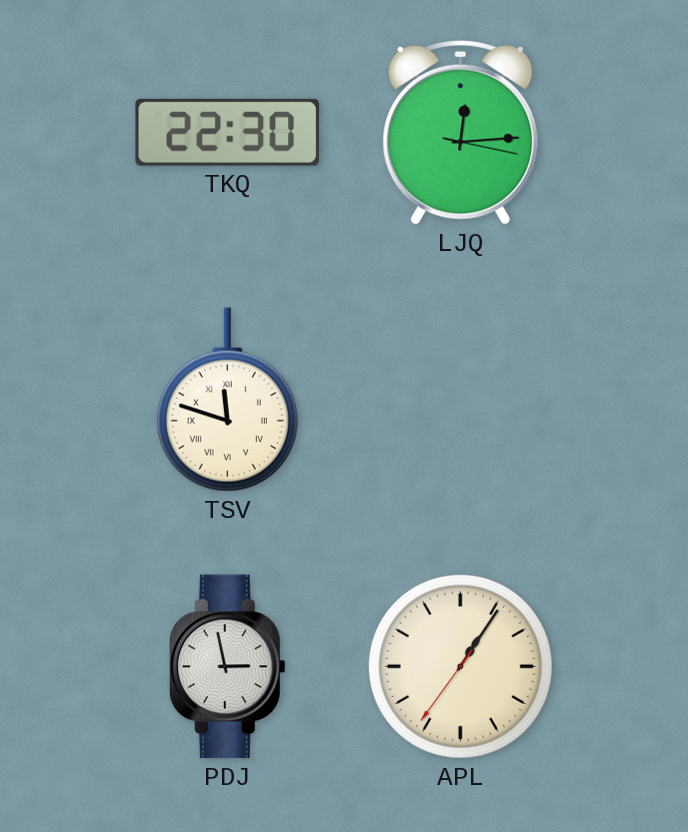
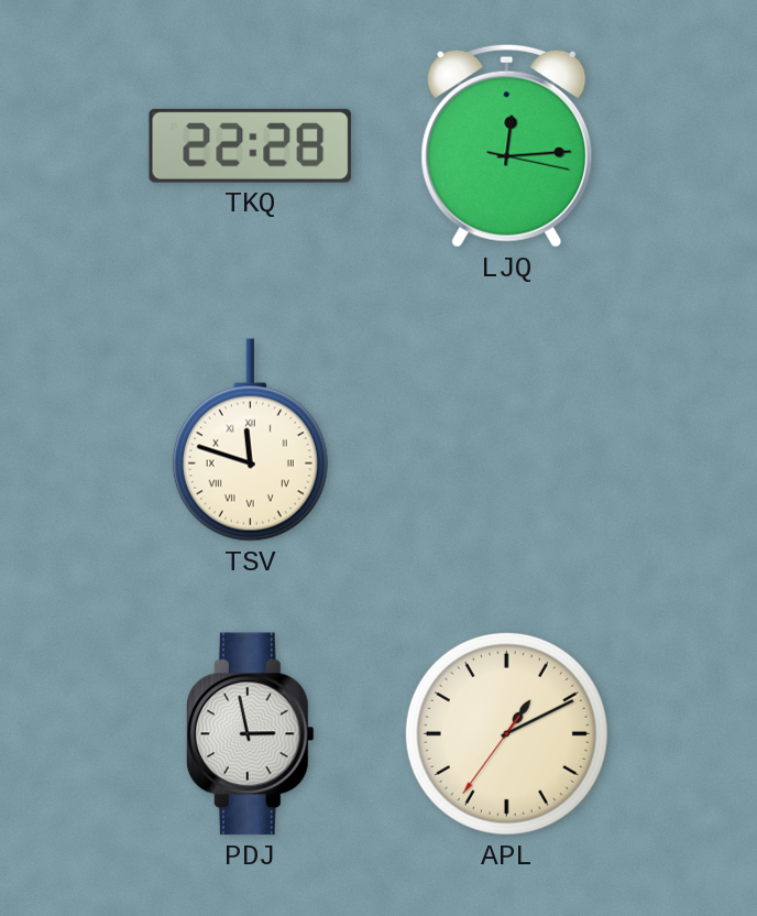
TKQ: 22:30 -> 22:28 (250, 145)
APL: 1:05 -> 1:10 (506, 733)
